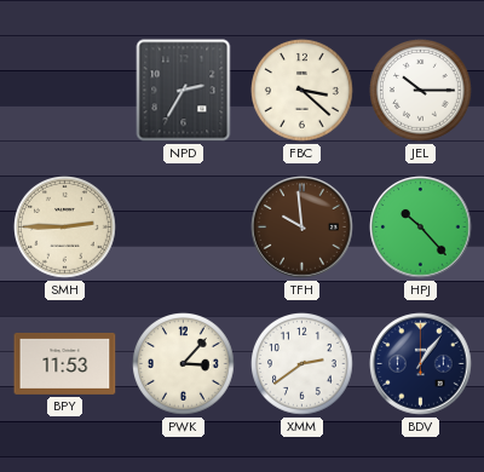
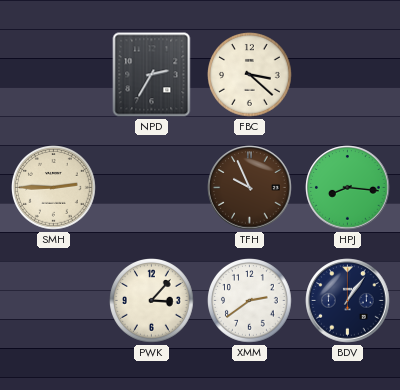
JEL: 10:15 -> none (421, 91)
TFH: 9:59 -> 9:56 (250, 188)
HPJ: 10:23 -> 8:16 (348, 188)
BPY: 11:53 -> none (65, 363)
